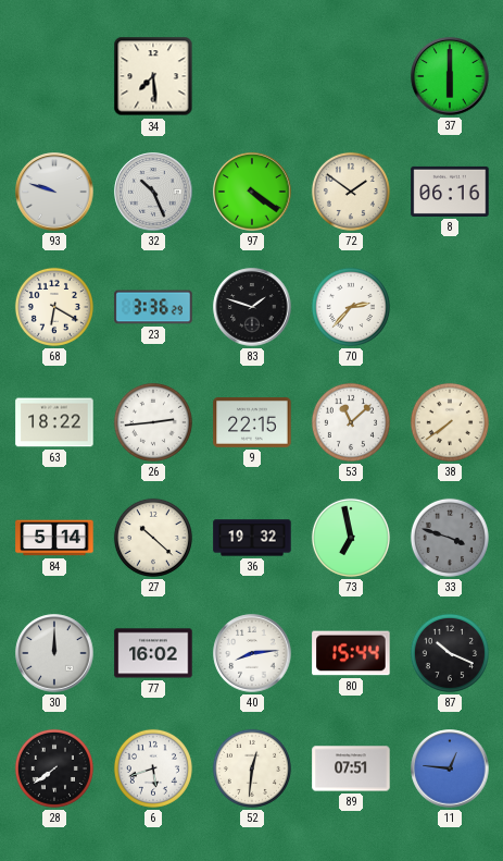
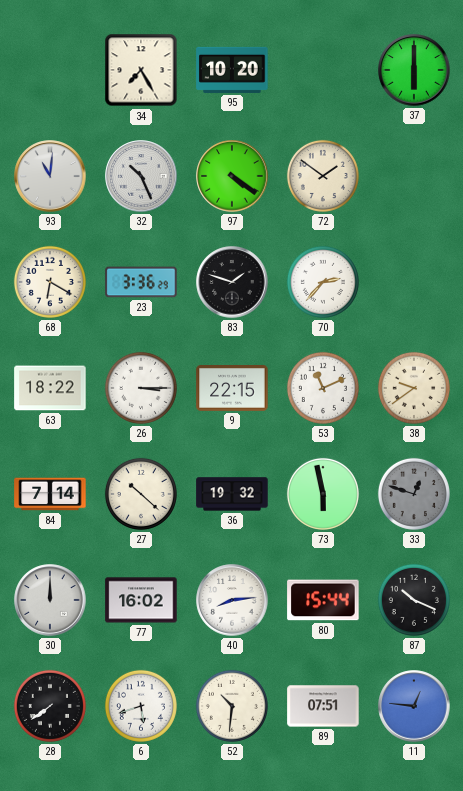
34: 7:29 -> 7:25 (141, 70)
95: none -> 10:20 (232, 70)
93: 9:48 -> 11:01 (50, 176)
8: 06:16 -> none (450, 192)
26: 2:44 -> 3:15 (141, 388)
53: 11:08 -> 11:11 (323, 388)
38: 7:39 -> 9:39 (414, 388)
84: 5:14 -> 7:14 (50, 494)
73: 6:58 -> 5:58 (323, 494)
33: 3:48 -> 12:48 (414, 494)
52: 12:31 -> 10:31 (232, 706)
